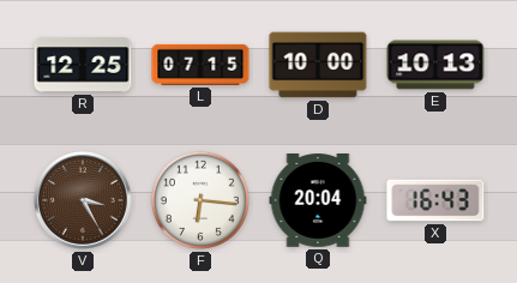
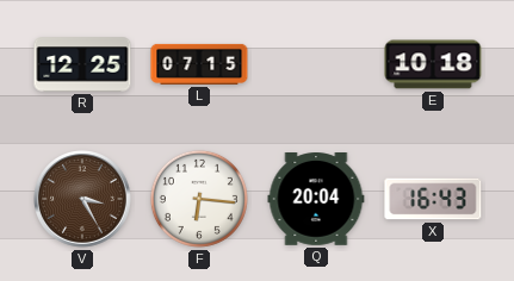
D: 10:00 -> none (318, 65)
E: 10:13 -> 10:18 (433, 64)
